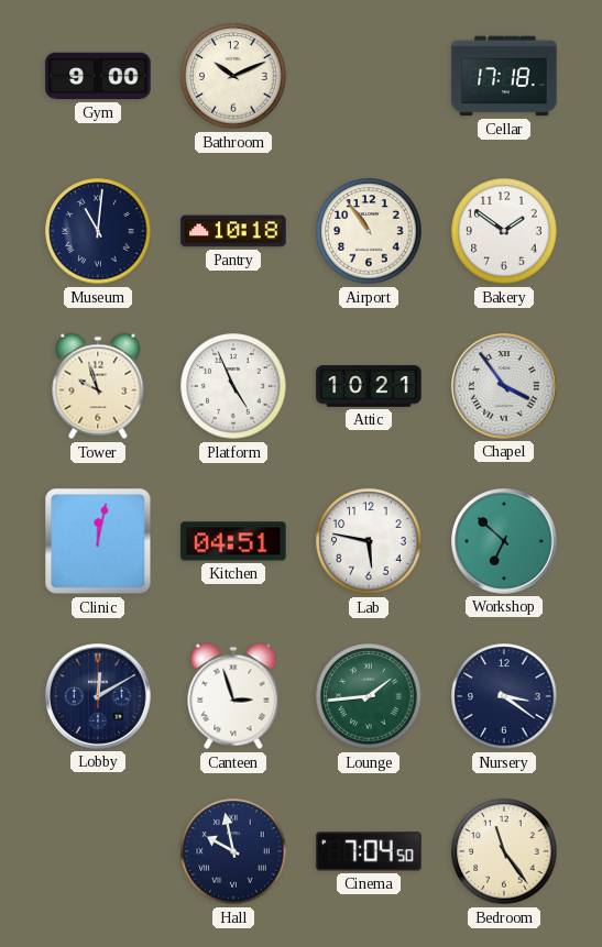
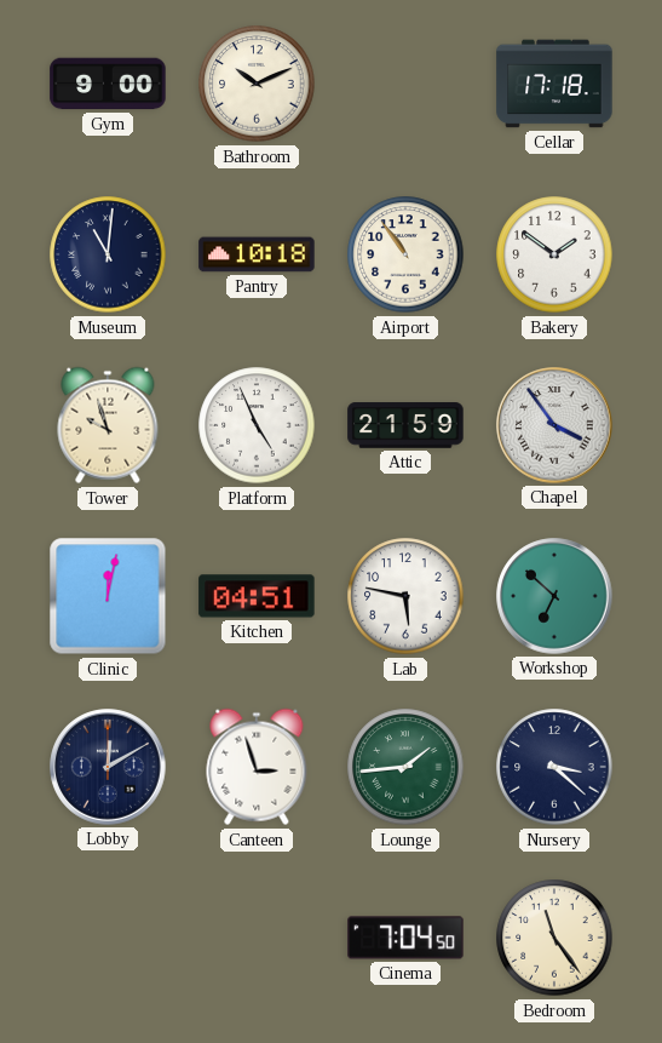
Attic: 10:21 -> 21:59 (405, 425)
Nursery: 3:21 -> 3:22 (554, 767)
Hall: 9:58 -> none (233, 851)
